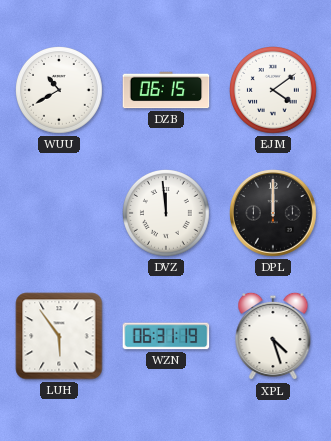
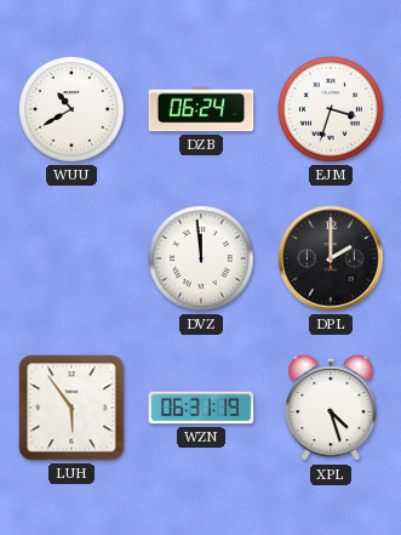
DZB: 06:15 -> 06:24 (201, 109)
EJM: 4:09 -> 3:33 (332, 110)
DPL: 12:00 -> 2:00 (331, 258)
